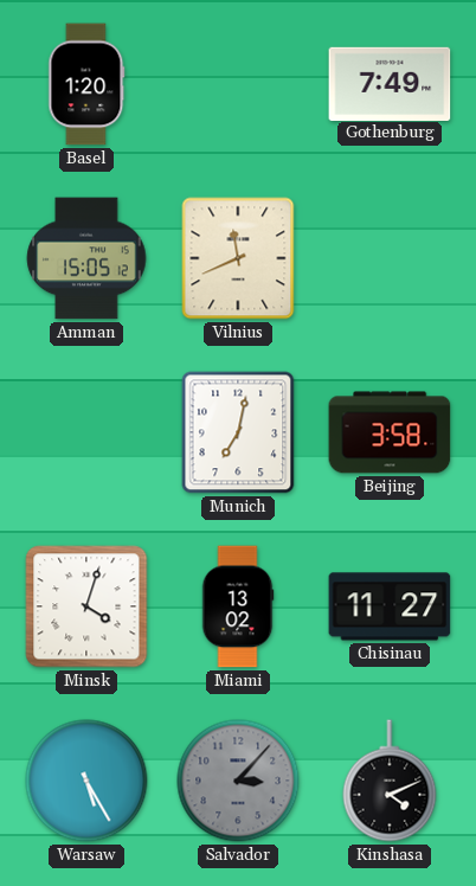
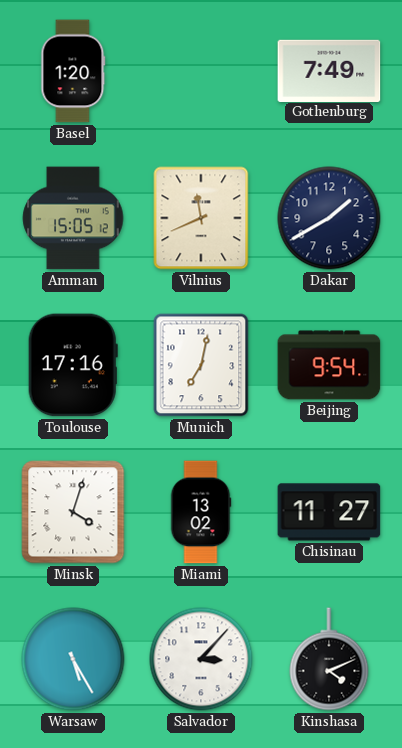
Dakar: none -> 1:40 (329, 218)
Toulouse: none -> 17:16 (73, 365)
Beijing: 3:58 -> 9:54 (329, 365)
Salvador dial: grey -> white (201, 659)
